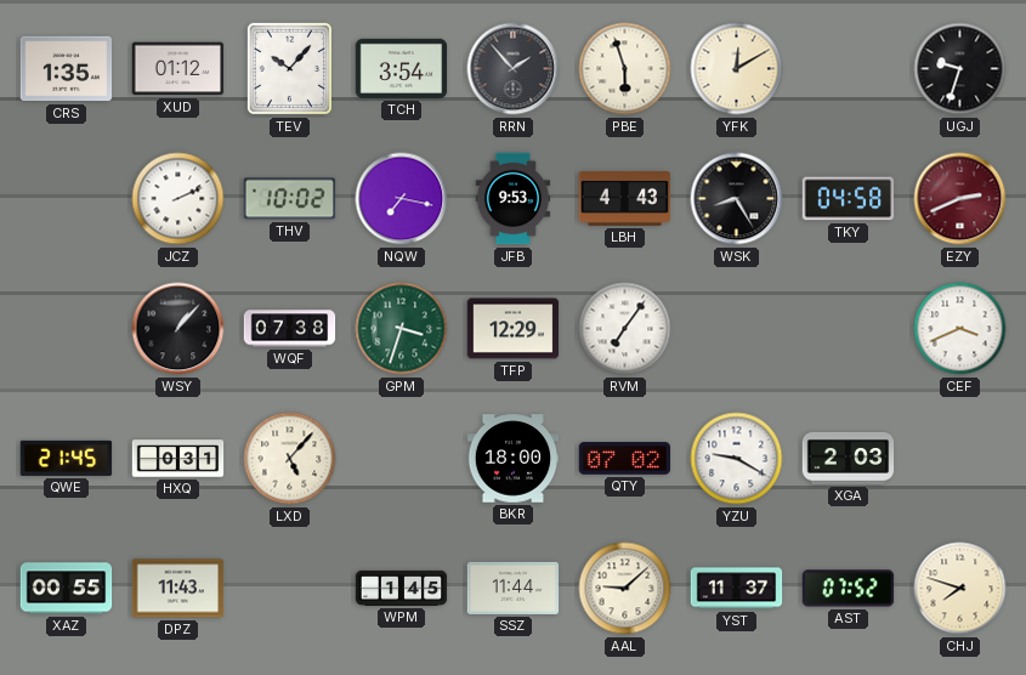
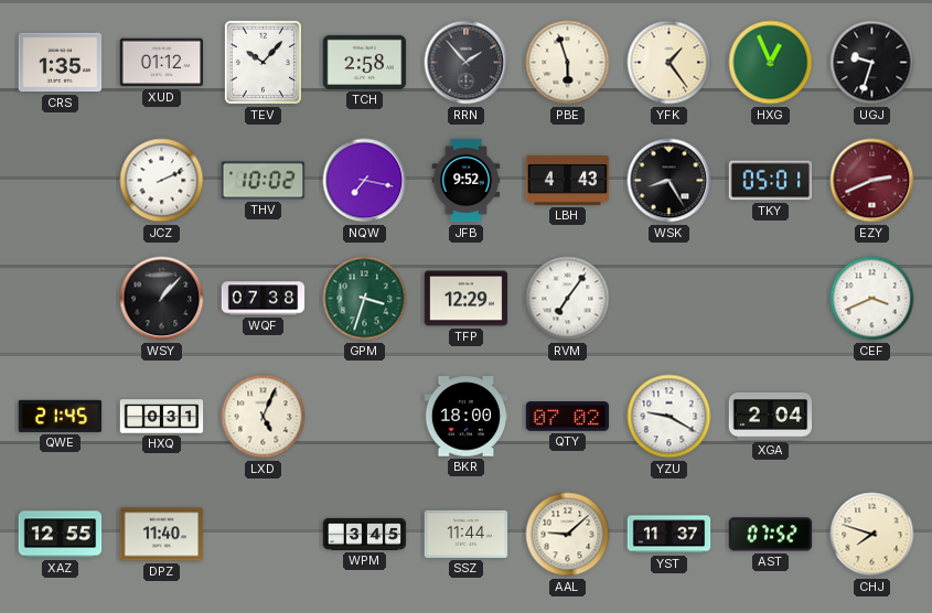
TCH: 3:54 -> 2:58 (365, 62)
YFK: 12:10 -> 1:24 (669, 63)
HXG: none -> 12:56 (771, 63)
JFB: 9:53 -> 9:52 (467, 181)
TKY: 04:58 -> 05:01 (771, 181)
LXD: 5:07 -> 5:04 (264, 417)
XGA: 2:03 -> 2:04 (771, 416)
XAZ: 00:55 -> 12:55 (61, 535)
DPZ: 11:43 -> 11:40 (162, 535)
WPM: 1:45 -> 3:45 (365, 534)
